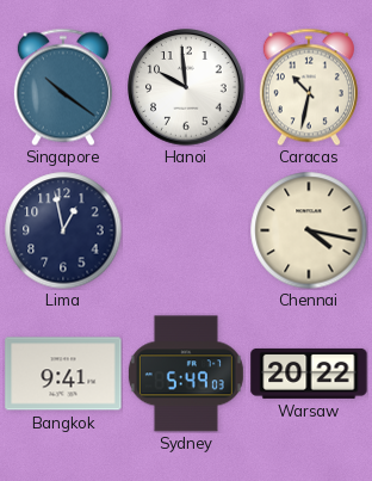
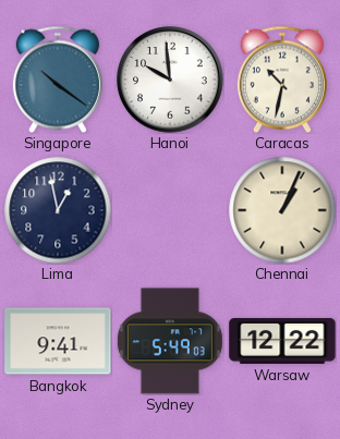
Chennai: 4:17 -> 1:04 (282, 210)
Warsaw: 20:22 -> 12:22 (282, 341)
